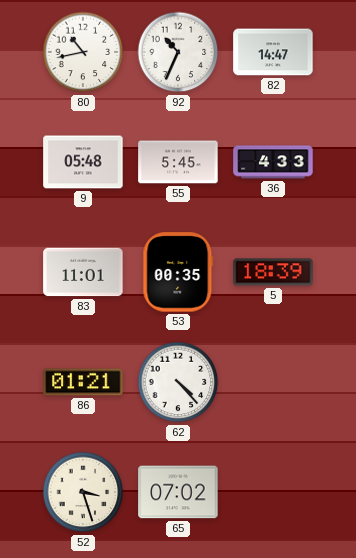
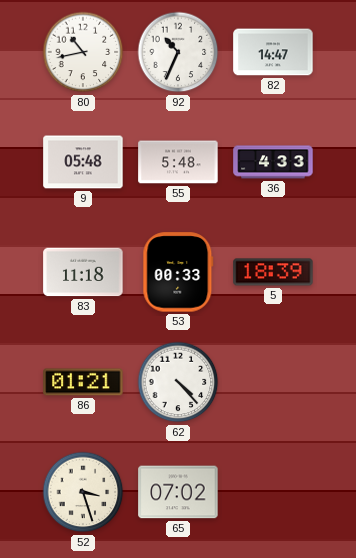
55: 5:45 -> 5:48 (178, 162)
83: 11:01 -> 11:18 (83, 272)
53: 00:35 -> 00:33 (178, 272)
